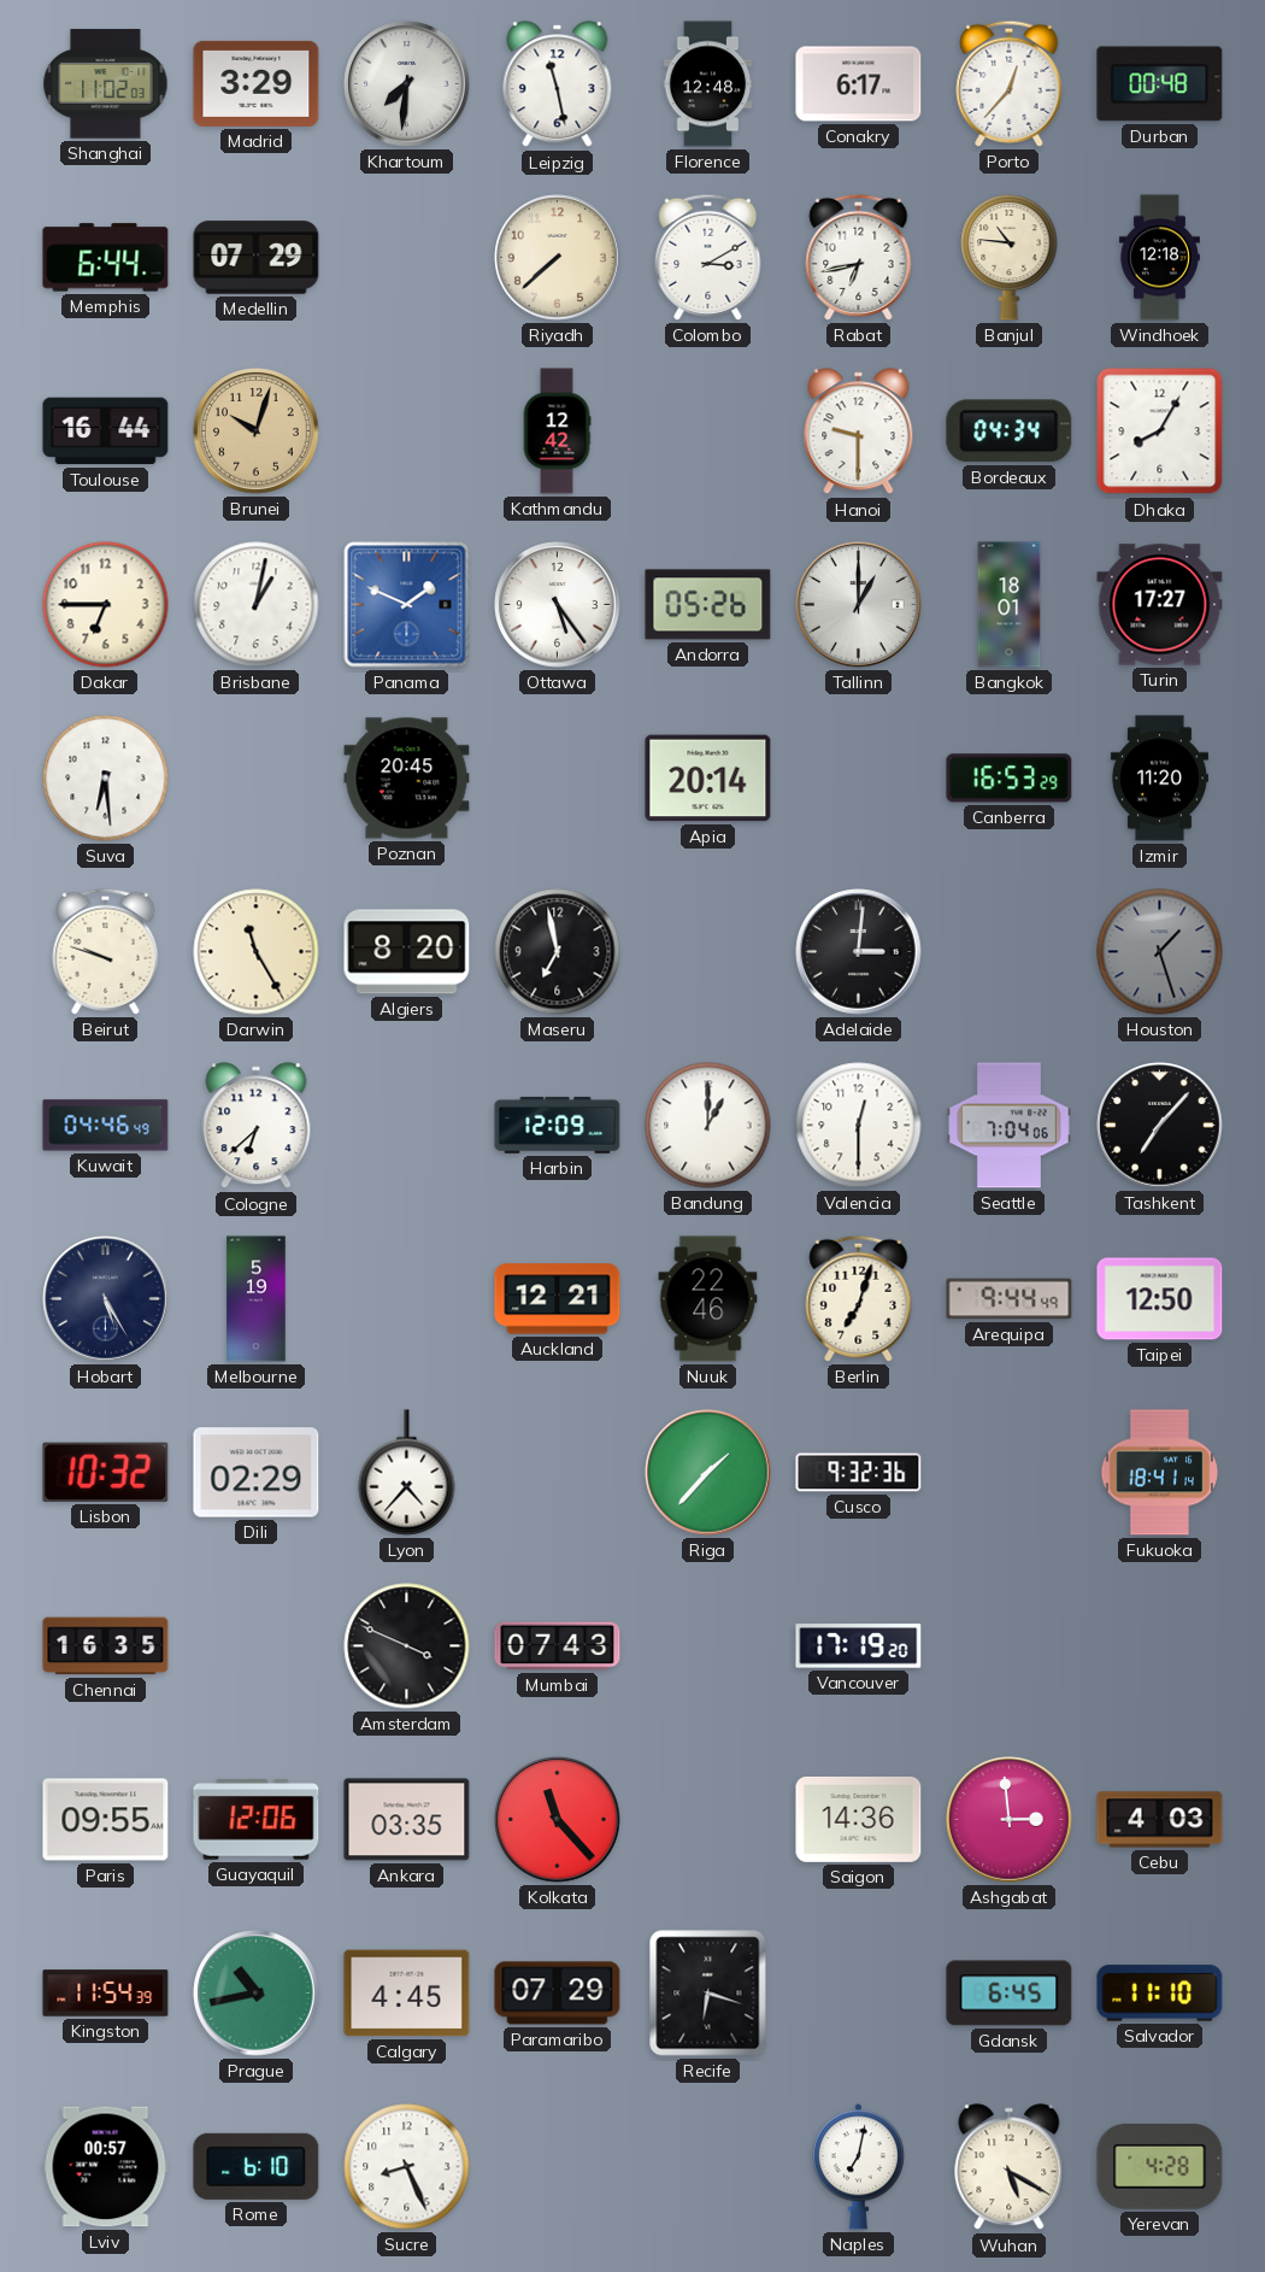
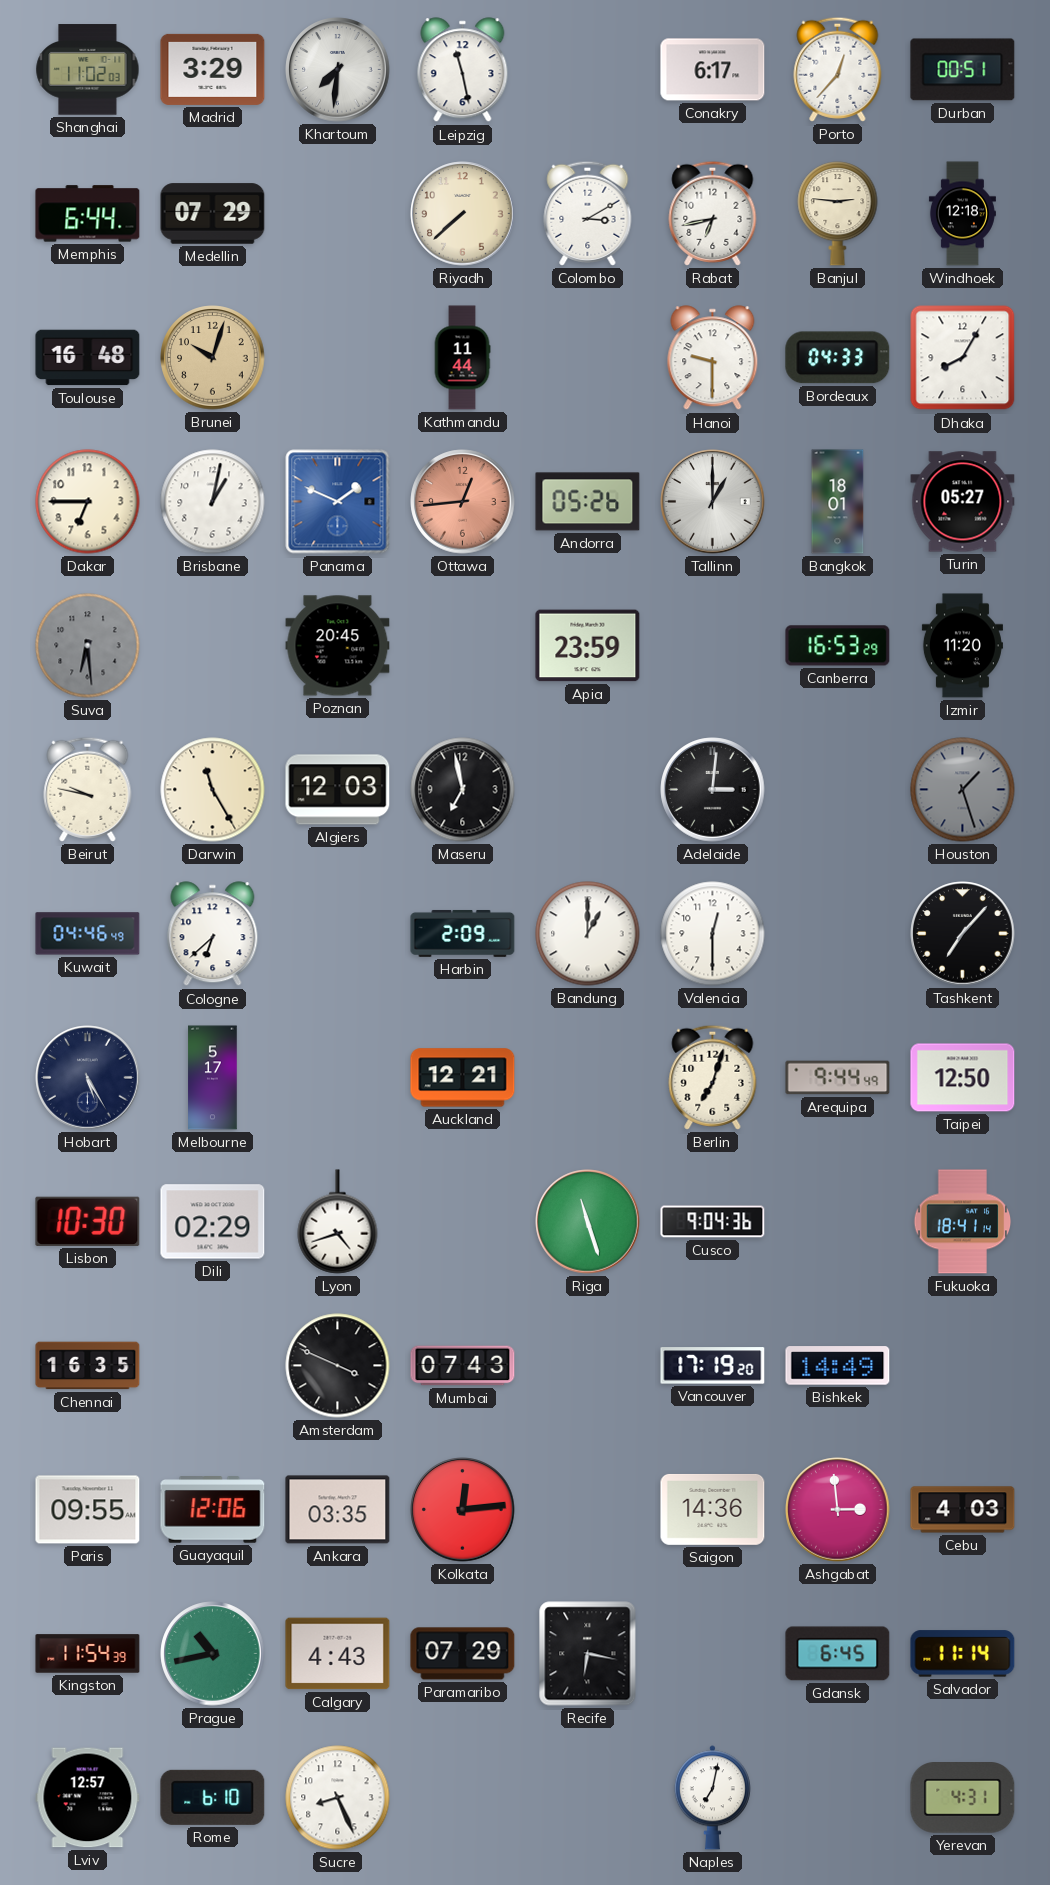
Florence: 12:48 -> none (708, 84)
Durban: 00:48 -> 00:51 (963, 70)
Banjul: 10:46 -> 2:46 (838, 214)
Toulouse: 16:44 -> 16:48 (88, 358)
Kathmandu: 12:42 -> 11:44 (462, 358)
Bordeaux: 04:34 -> 04:33 (838, 358)
Ottawa: 5:24 -> 12:44 (463, 502)
Ottawa dial: white -> salmon (463, 502)
Turin: 17:27 -> 05:27 (963, 502)
Suva dial: white -> grey (88, 646)
Apia: 20:14 -> 23:59 (588, 646)
Beirut: 9:48 -> 9:47 (88, 789)
Algiers: 8:20 -> 12:03 (338, 790)
Harbin: 12:09 -> 2:09 (463, 933)
Seattle: 7:04 -> none (1008, 1126)
Melbourne: 5:19 -> 5:17 (213, 1078)
Nuuk: 22:46 -> none (708, 1299)
Lisbon: 10:32 -> 10:30 (88, 1221)
Lyon: 4:37 -> 4:42 (338, 1222)
Riga: 1:37 -> 11:27 (588, 1222)
Cusco: 9:32 -> 9:04 (713, 1222)
Bishkek: none -> 14:49 (838, 1366)
Kolkata: 11:23 -> 12:14 (463, 1510)
Calgary: 4:45 -> 4:43 (338, 1654)
Recife: 6:18 -> 6:17 (588, 1654)
Salvador: 11:10 -> 11:14 (963, 1654)
Lviv: 00:57 -> 12:57 (88, 1798)
Wuhan: 5:20 -> none (1010, 2167)
Yerevan: 4:28 -> 4:31 (963, 1798)
